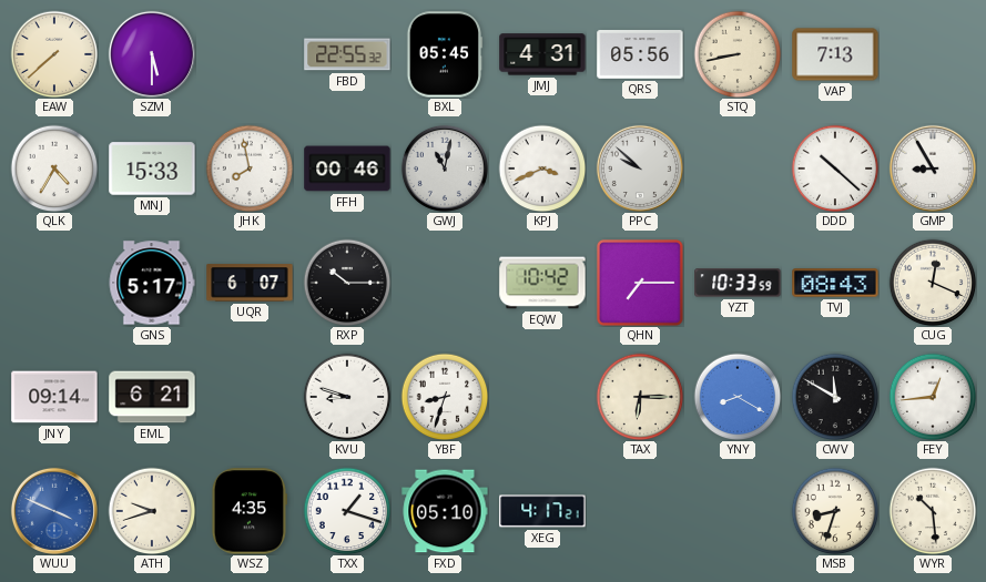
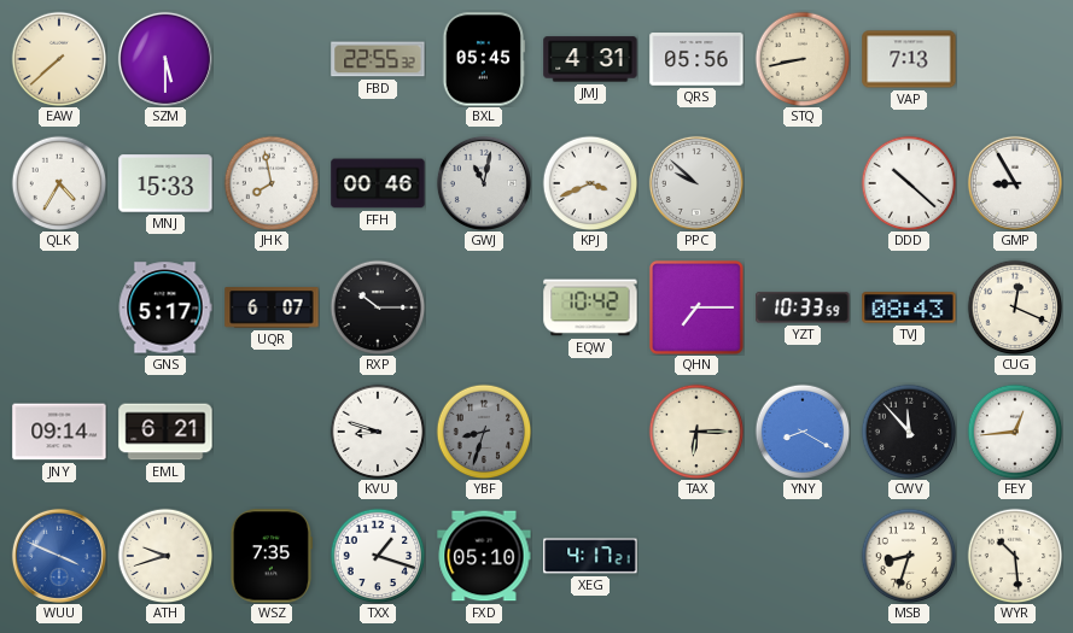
YBF dial: white -> grey (484, 432)
CWV: 11:50 -> 11:53 (909, 432)
WSZ: 4:35 -> 7:35 (272, 556)
